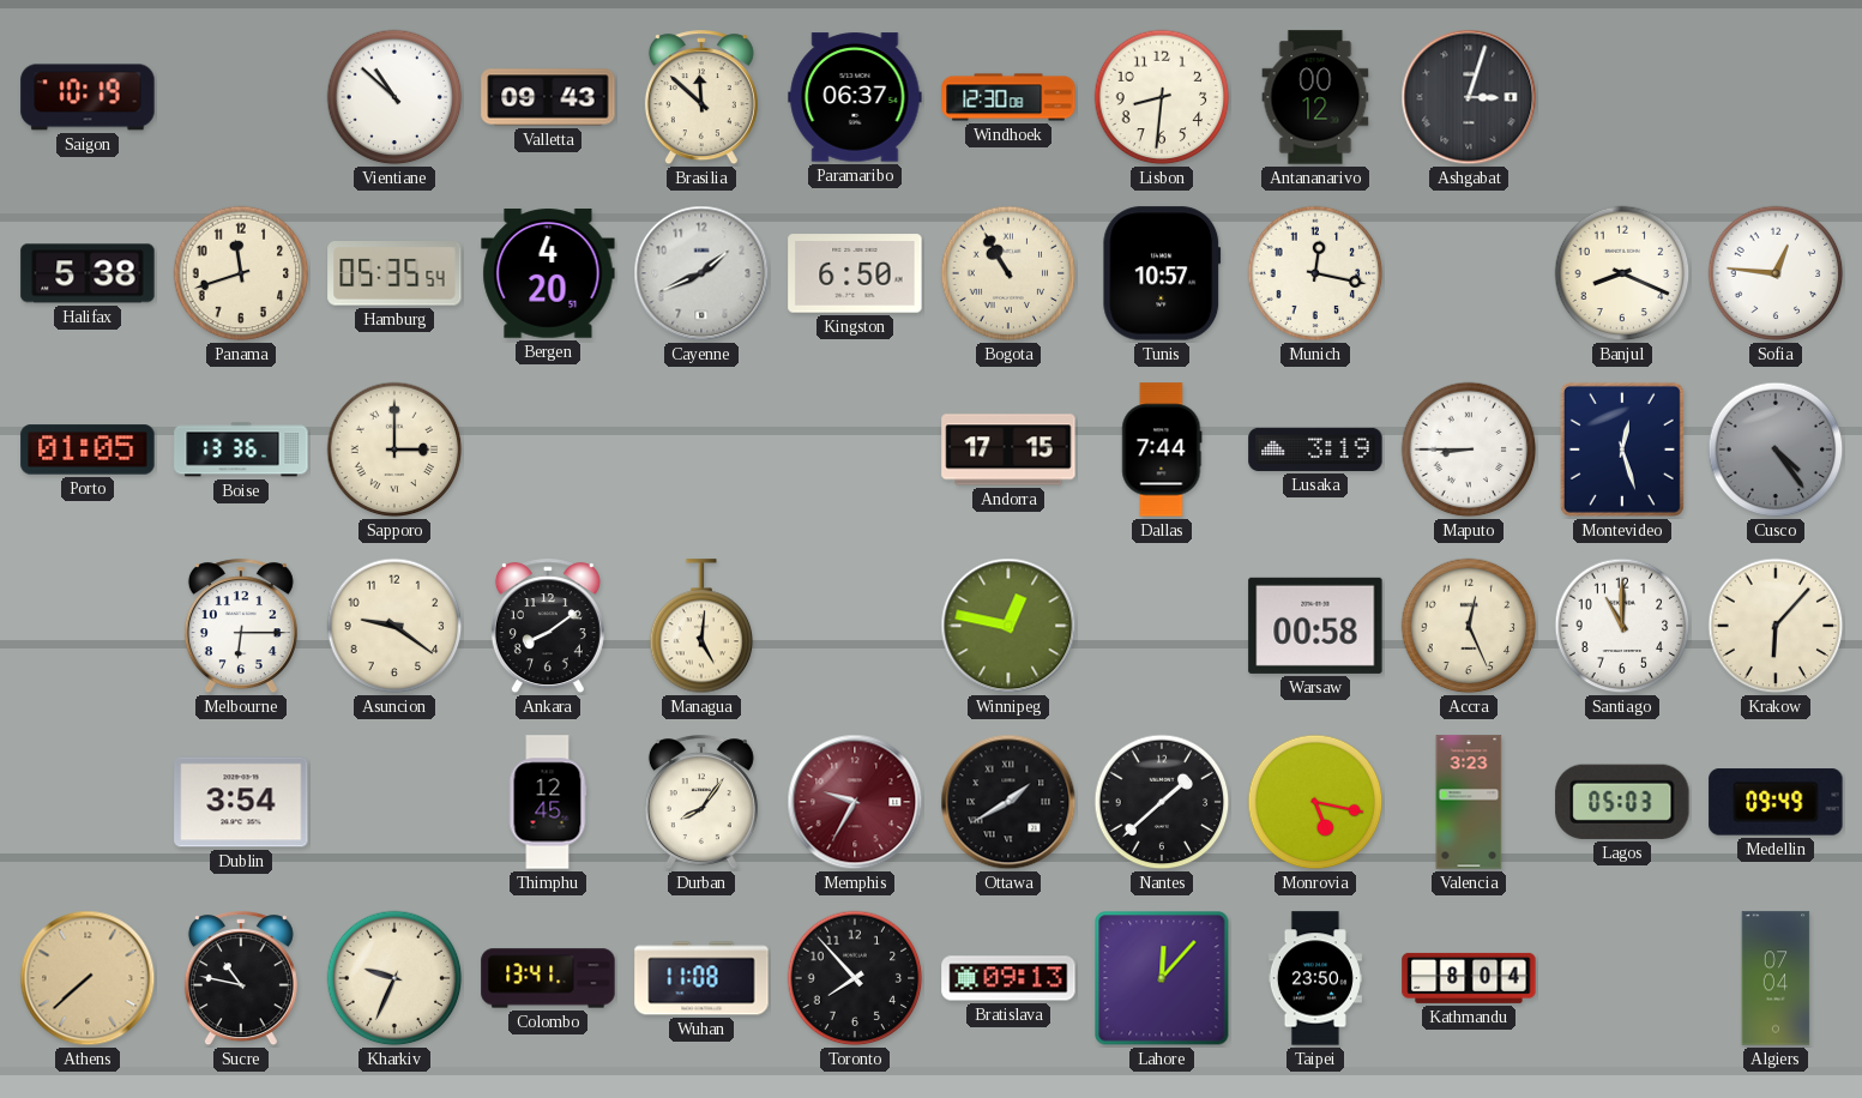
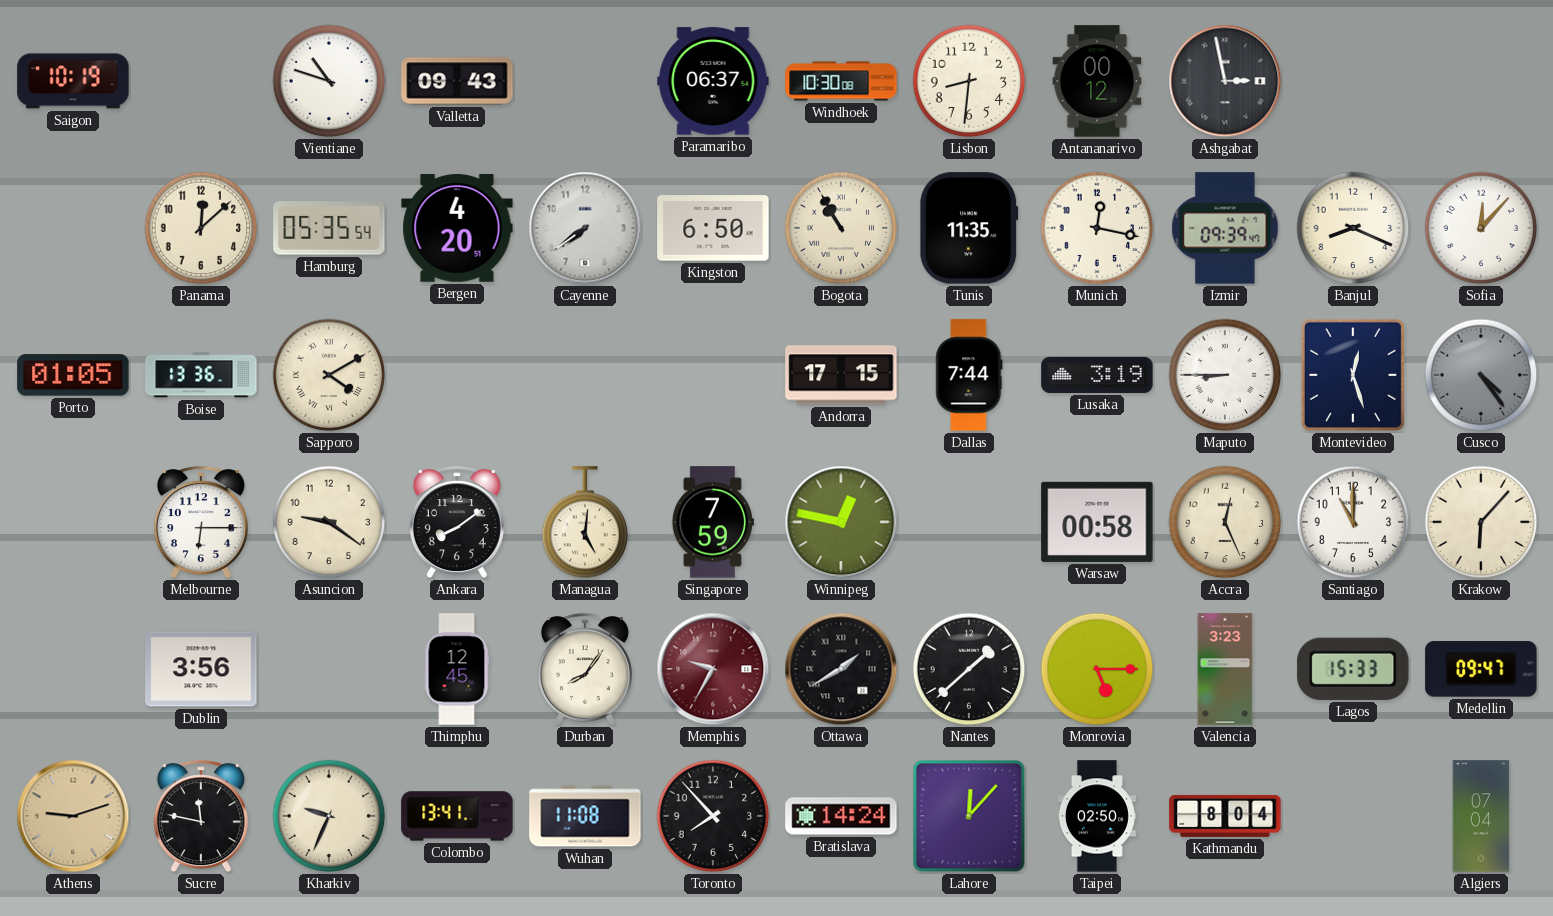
Vientiane: 10:52 -> 10:48 (329, 81)
Brasilia: 11:52 -> none (701, 98)
Windhoek: 12:30 -> 10:30 (841, 81)
Ashgabat: 3:03 -> 2:58 (1225, 81)
Halifax: 5:38 -> none (88, 273)
Panama: 11:42 -> 12:08 (201, 228)
Cayenne: 1:41 -> 7:39 (585, 228)
Tunis: 10:57 -> 11:35 (969, 228)
Izmir: none -> 09:39 (1225, 228)
Sofia: 12:46 -> 12:07 (1481, 228)
Sapporo: 3:00 -> 4:10 (329, 375)
Singapore: none -> 7:59 (713, 522)
Dublin: 3:54 -> 3:56 (201, 669)
Monrovia: 5:17 -> 5:15 (1097, 669)
Lagos: 05:03 -> 15:33 (1353, 669)
Medellin: 09:49 -> 09:47 (1481, 669)
Athens: 7:38 -> 9:12 (73, 816)
Sucre: 10:47 -> 11:47 (201, 817)
Bratislava: 09:13 -> 14:24 (841, 816)
Taipei: 23:50 -> 02:50 (1097, 816)
